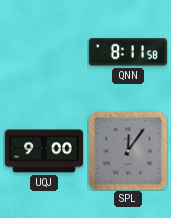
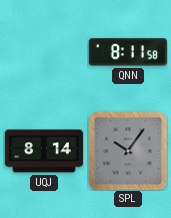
UQJ: 9:00 -> 8:14 (44, 151)
SPL: 12:06 -> 10:06 (128, 151)
